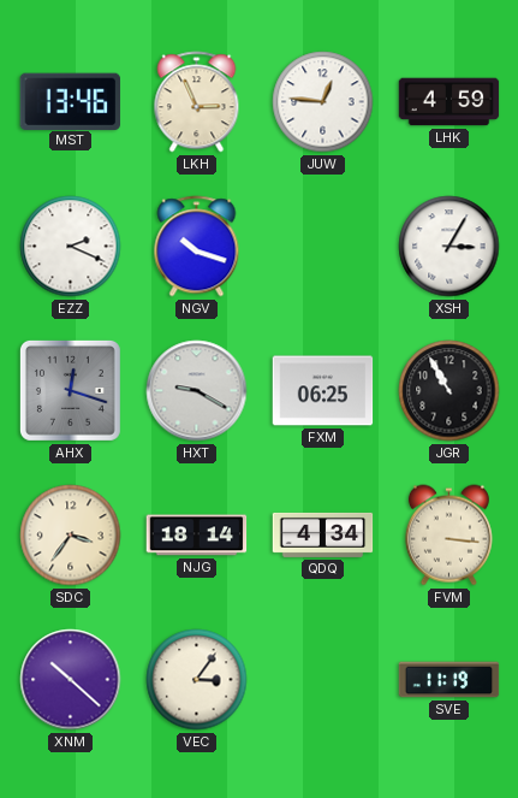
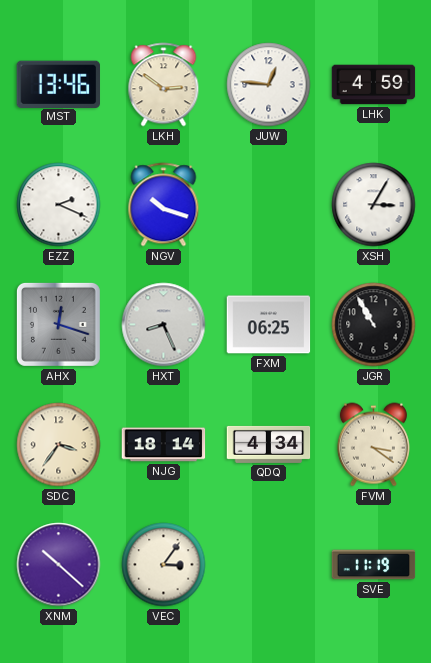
LKH: 2:56 -> 2:51 (164, 85)
HXT: 9:20 -> 8:26 (164, 325)
FVM: 3:16 -> 3:21 (373, 445)
